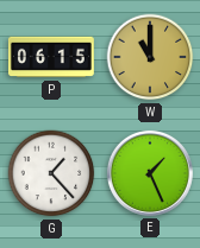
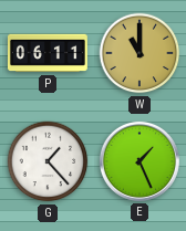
P: 06:15 -> 06:11 (48, 53)
